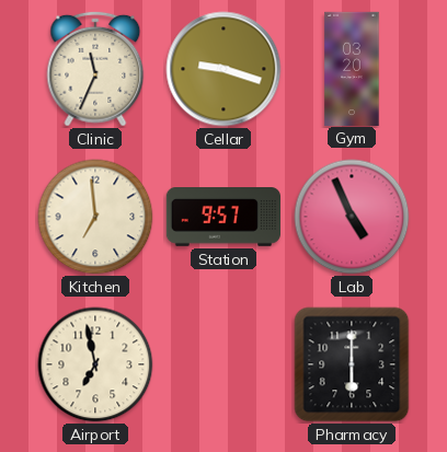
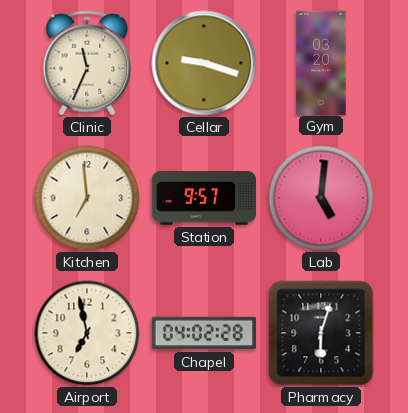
Lab: 4:56 -> 5:01 (321, 198)
Chapel: none -> 04:02 (204, 333)
Pharmacy: 6:00 -> 6:03 (321, 333)
